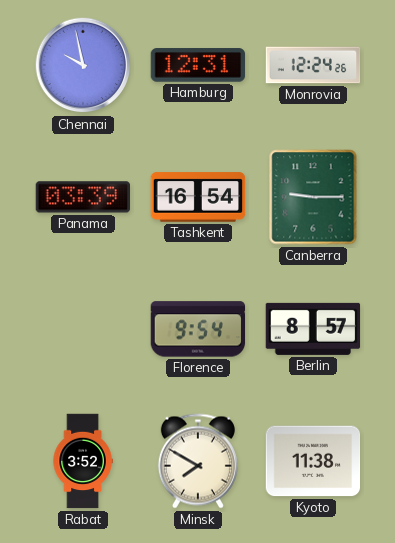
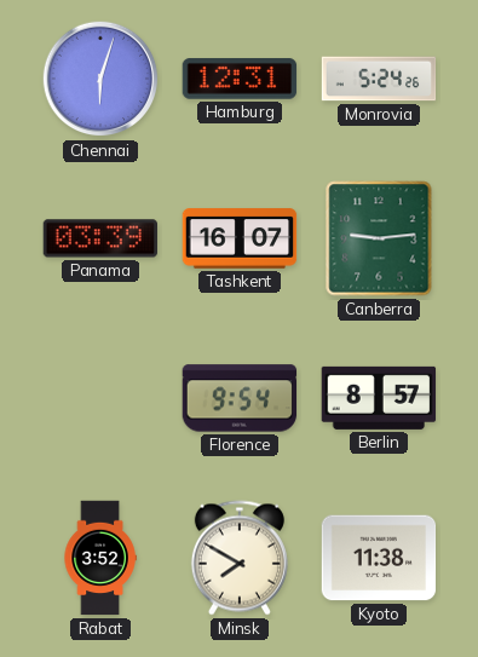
Chennai: 9:58 -> 6:03 (100, 79)
Monrovia: 12:24 -> 5:24 (379, 79)
Tashkent: 16:54 -> 16:07 (240, 238)
Canberra: 9:15 -> 9:14 (379, 238)
